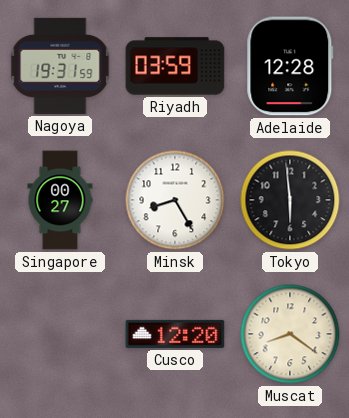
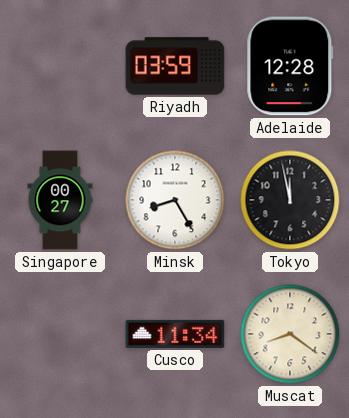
Nagoya: 19:31 -> none (60, 66)
Tokyo: 5:59 -> 11:58 (290, 200)
Cusco: 12:20 -> 11:34 (175, 334)
